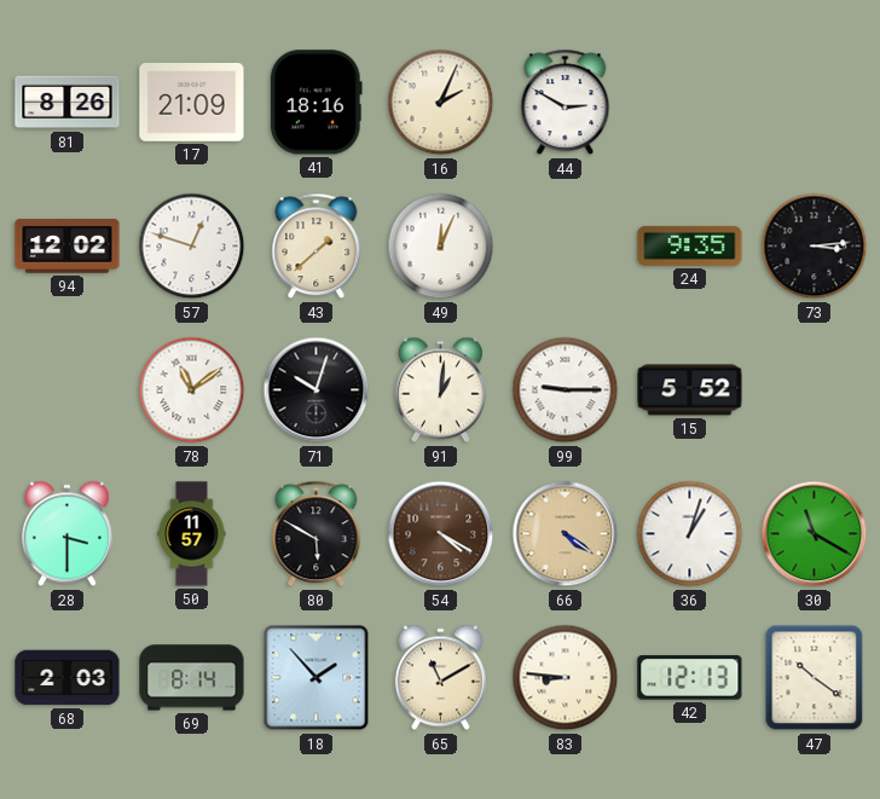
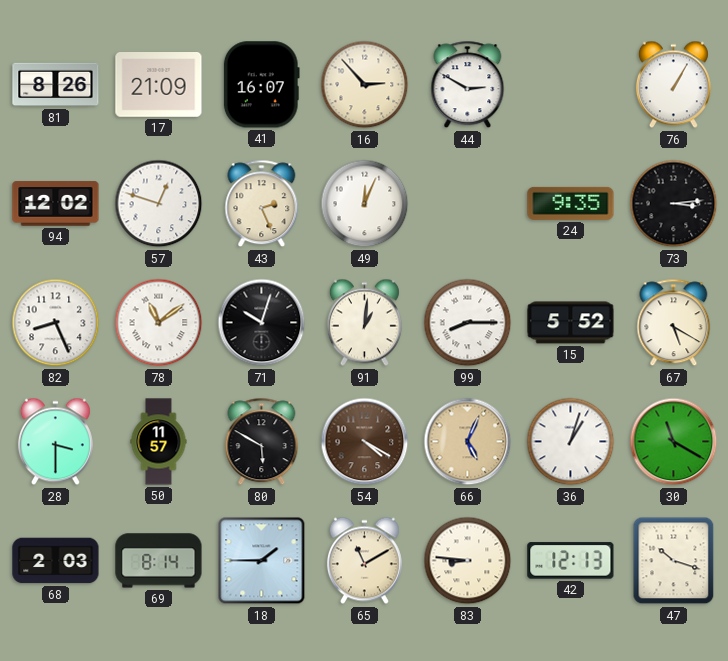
41: 18:16 -> 16:07 (261, 85)
16: 2:04 -> 2:53 (365, 85)
76: none -> 1:05 (673, 85)
43: 1:38 -> 2:26 (262, 204)
82: none -> 8:26 (56, 323)
99: 9:15 -> 8:15 (468, 323)
67: none -> 5:20 (674, 323)
66: 4:21 -> 5:04 (468, 442)
18: 1:53 -> 1:45 (262, 561)
47: 10:21 -> 10:18 (674, 561)
